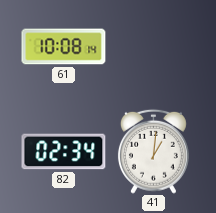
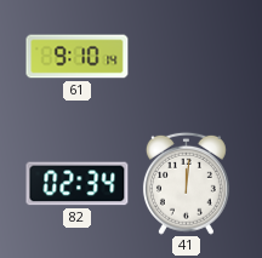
61: 10:08 -> 9:10 (78, 57)
41: 1:01 -> 12:01 (186, 183)
